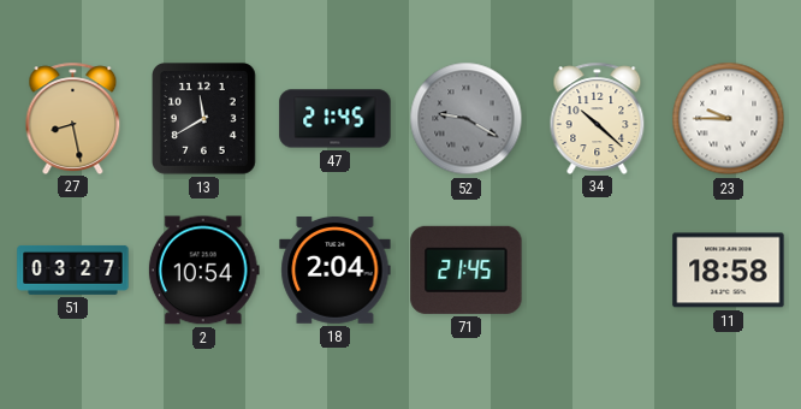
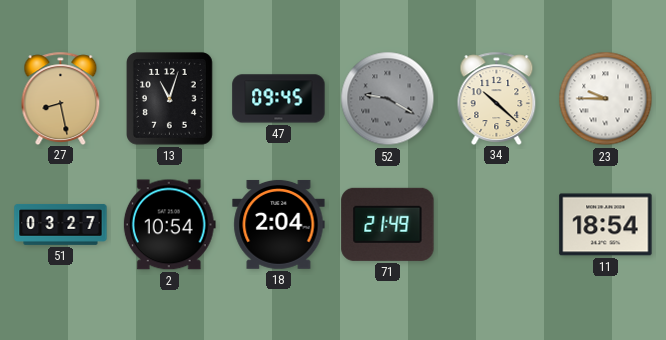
13: 11:40 -> 11:03 (170, 99)
47: 21:45 -> 09:45 (279, 99)
71: 21:45 -> 21:49 (388, 224)
11: 18:58 -> 18:54 (606, 225)
